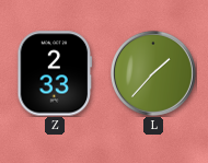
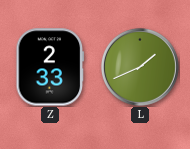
L: 1:37 -> 1:41 (140, 67)
